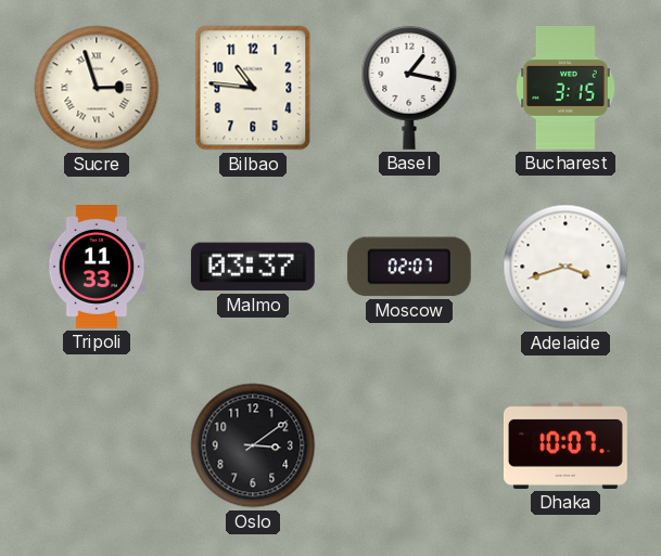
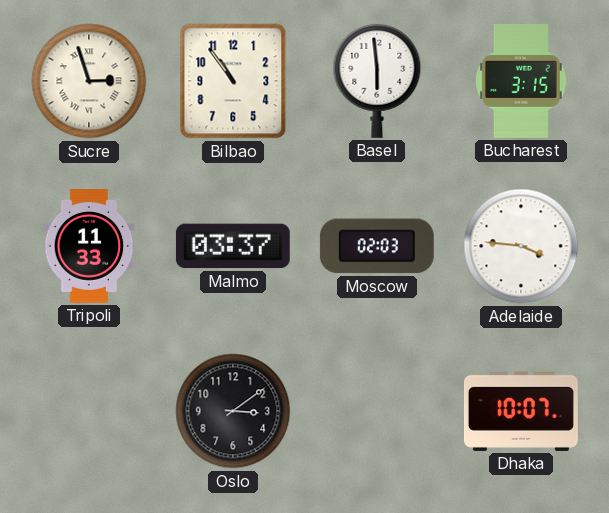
Bilbao: 10:46 -> 10:54 (233, 81)
Basel: 1:17 -> 5:59 (377, 81)
Moscow: 02:07 -> 02:03 (377, 246)
Adelaide: 3:42 -> 3:46 (521, 246)
